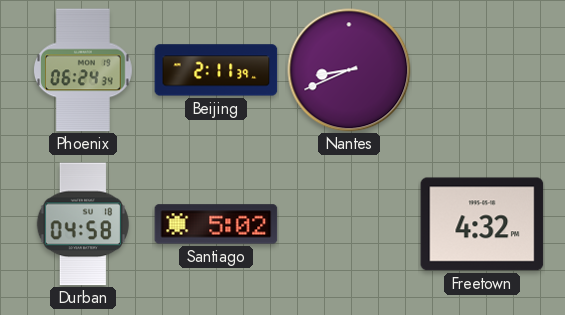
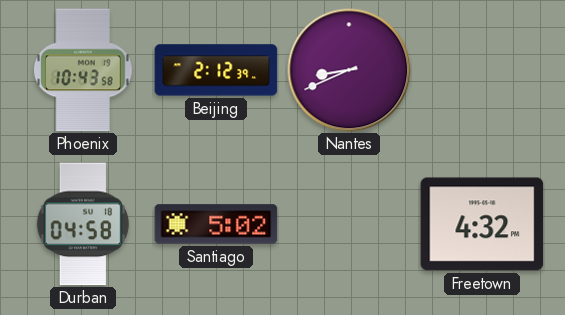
Phoenix: 06:24 -> 10:43 (84, 70)
Beijing: 2:11 -> 2:12 (216, 70)
